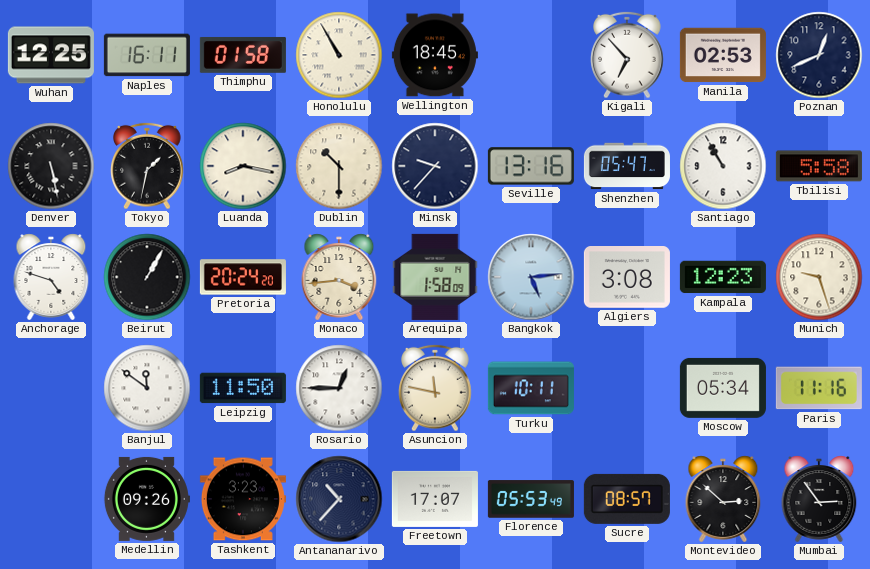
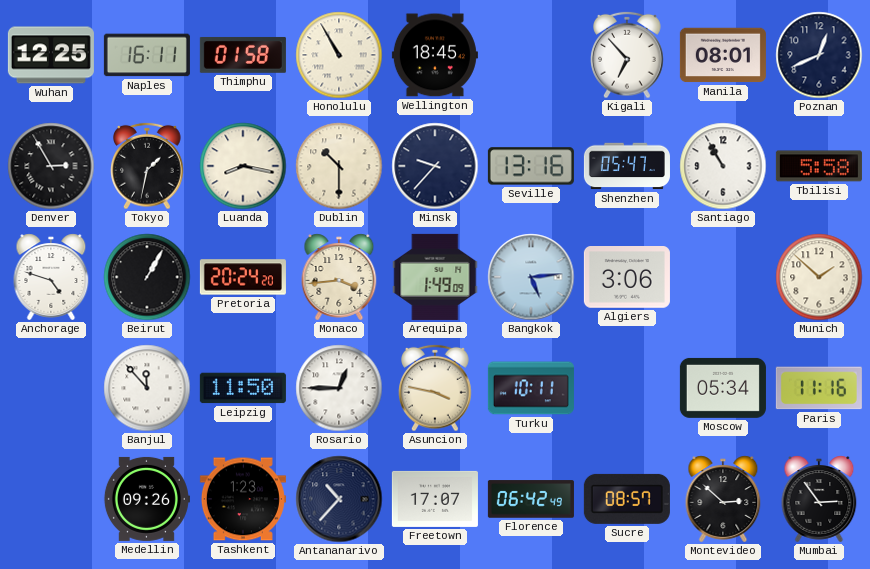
Manila: 02:53 -> 08:01 (723, 55)
Denver: 5:28 -> 2:55 (51, 166)
Arequipa: 1:58 -> 1:49 (435, 277)
Algiers: 3:08 -> 3:06 (627, 278)
Kampala: 12:23 -> none (723, 277)
Munich: 9:27 -> 1:52 (819, 277)
Banjul: 11:51 -> 11:53 (147, 388)
Asuncion: 11:47 -> 3:47 (435, 388)
Tashkent: 3:23 -> 1:23 (243, 499)
Florence: 05:53 -> 06:42 (531, 499)
